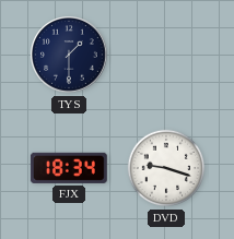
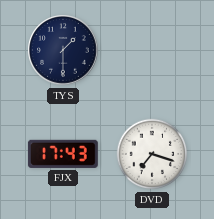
FJX: 18:34 -> 17:43 (63, 154)
DVD: 9:18 -> 7:18 (152, 154)
